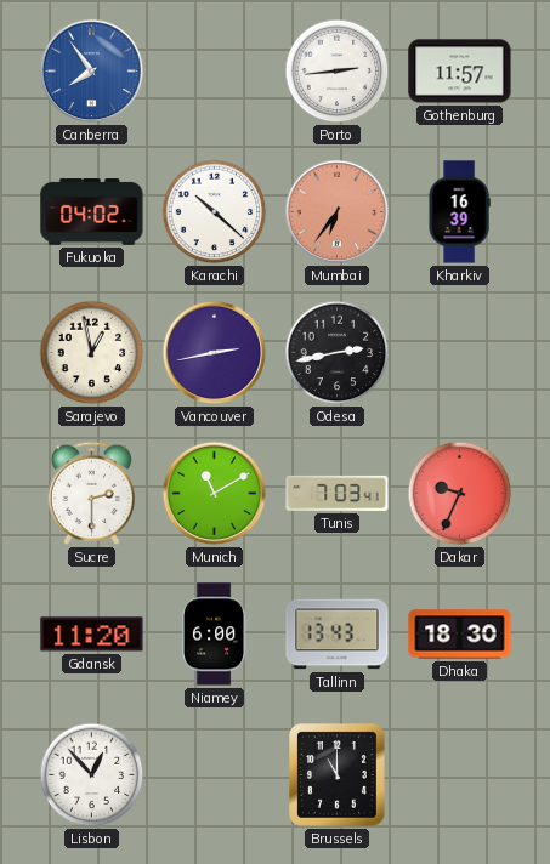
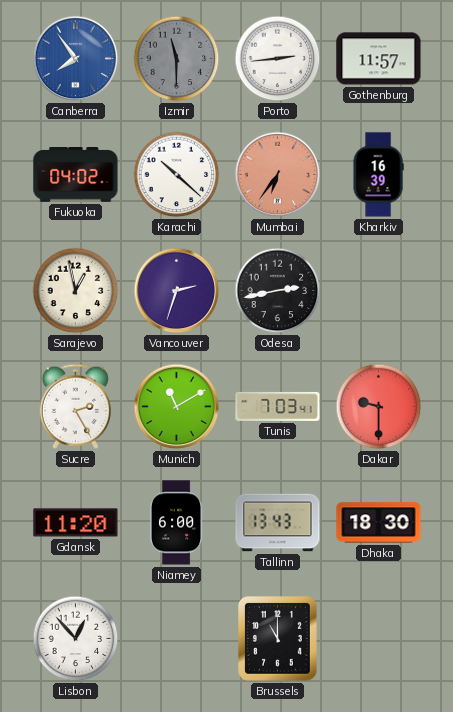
Izmir: none -> 11:30 (177, 59)
Vancouver: 2:43 -> 2:33 (177, 291)
Sucre: 2:30 -> 2:25 (75, 406)
Dakar: 9:34 -> 9:30 (379, 407)
